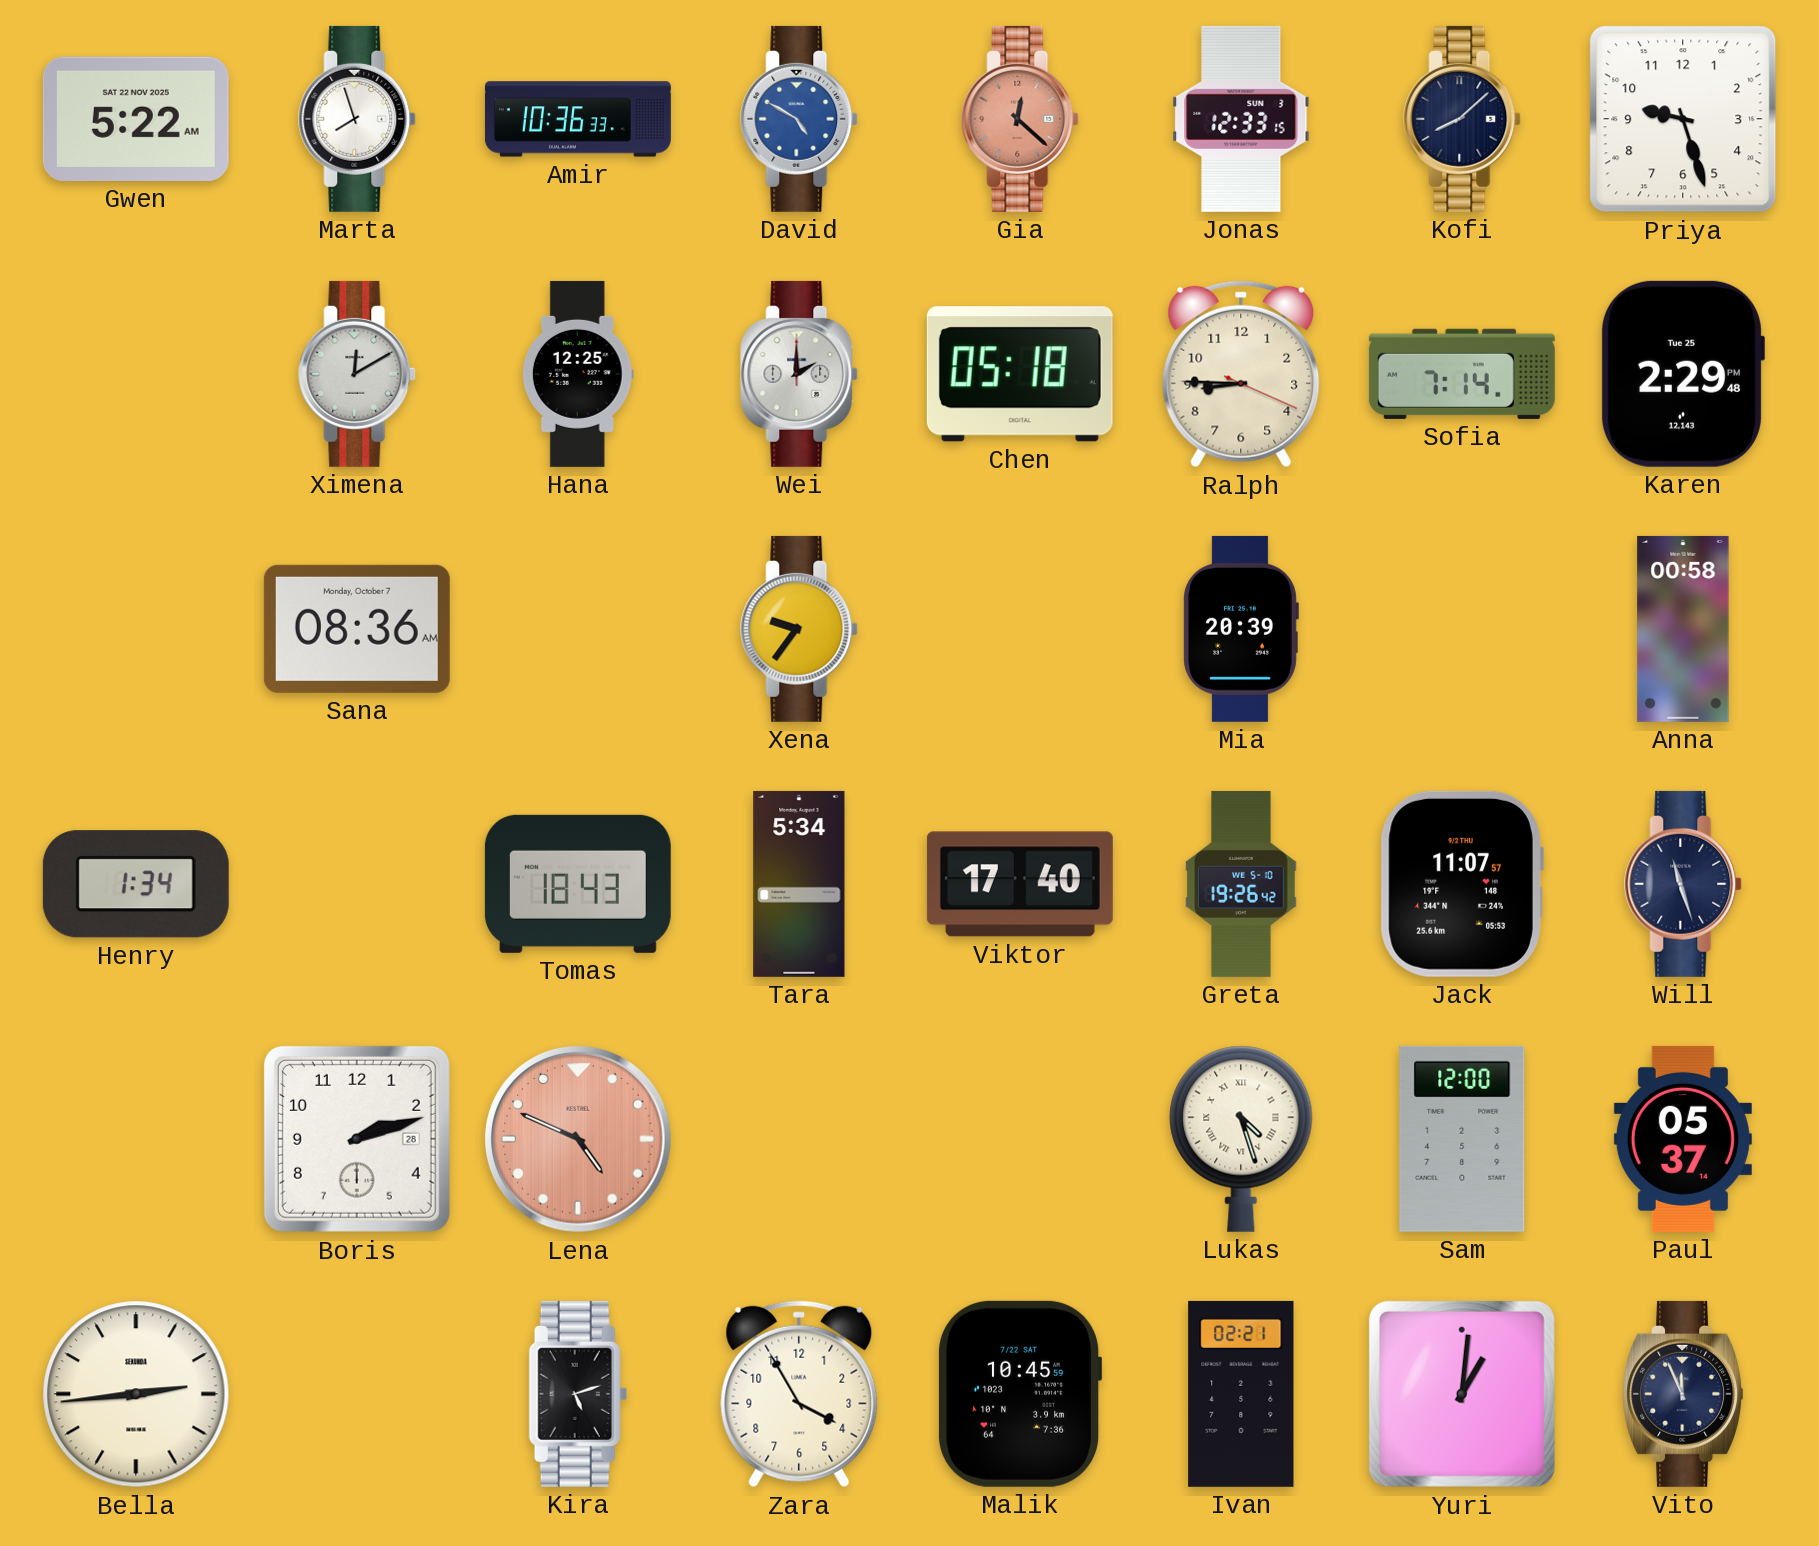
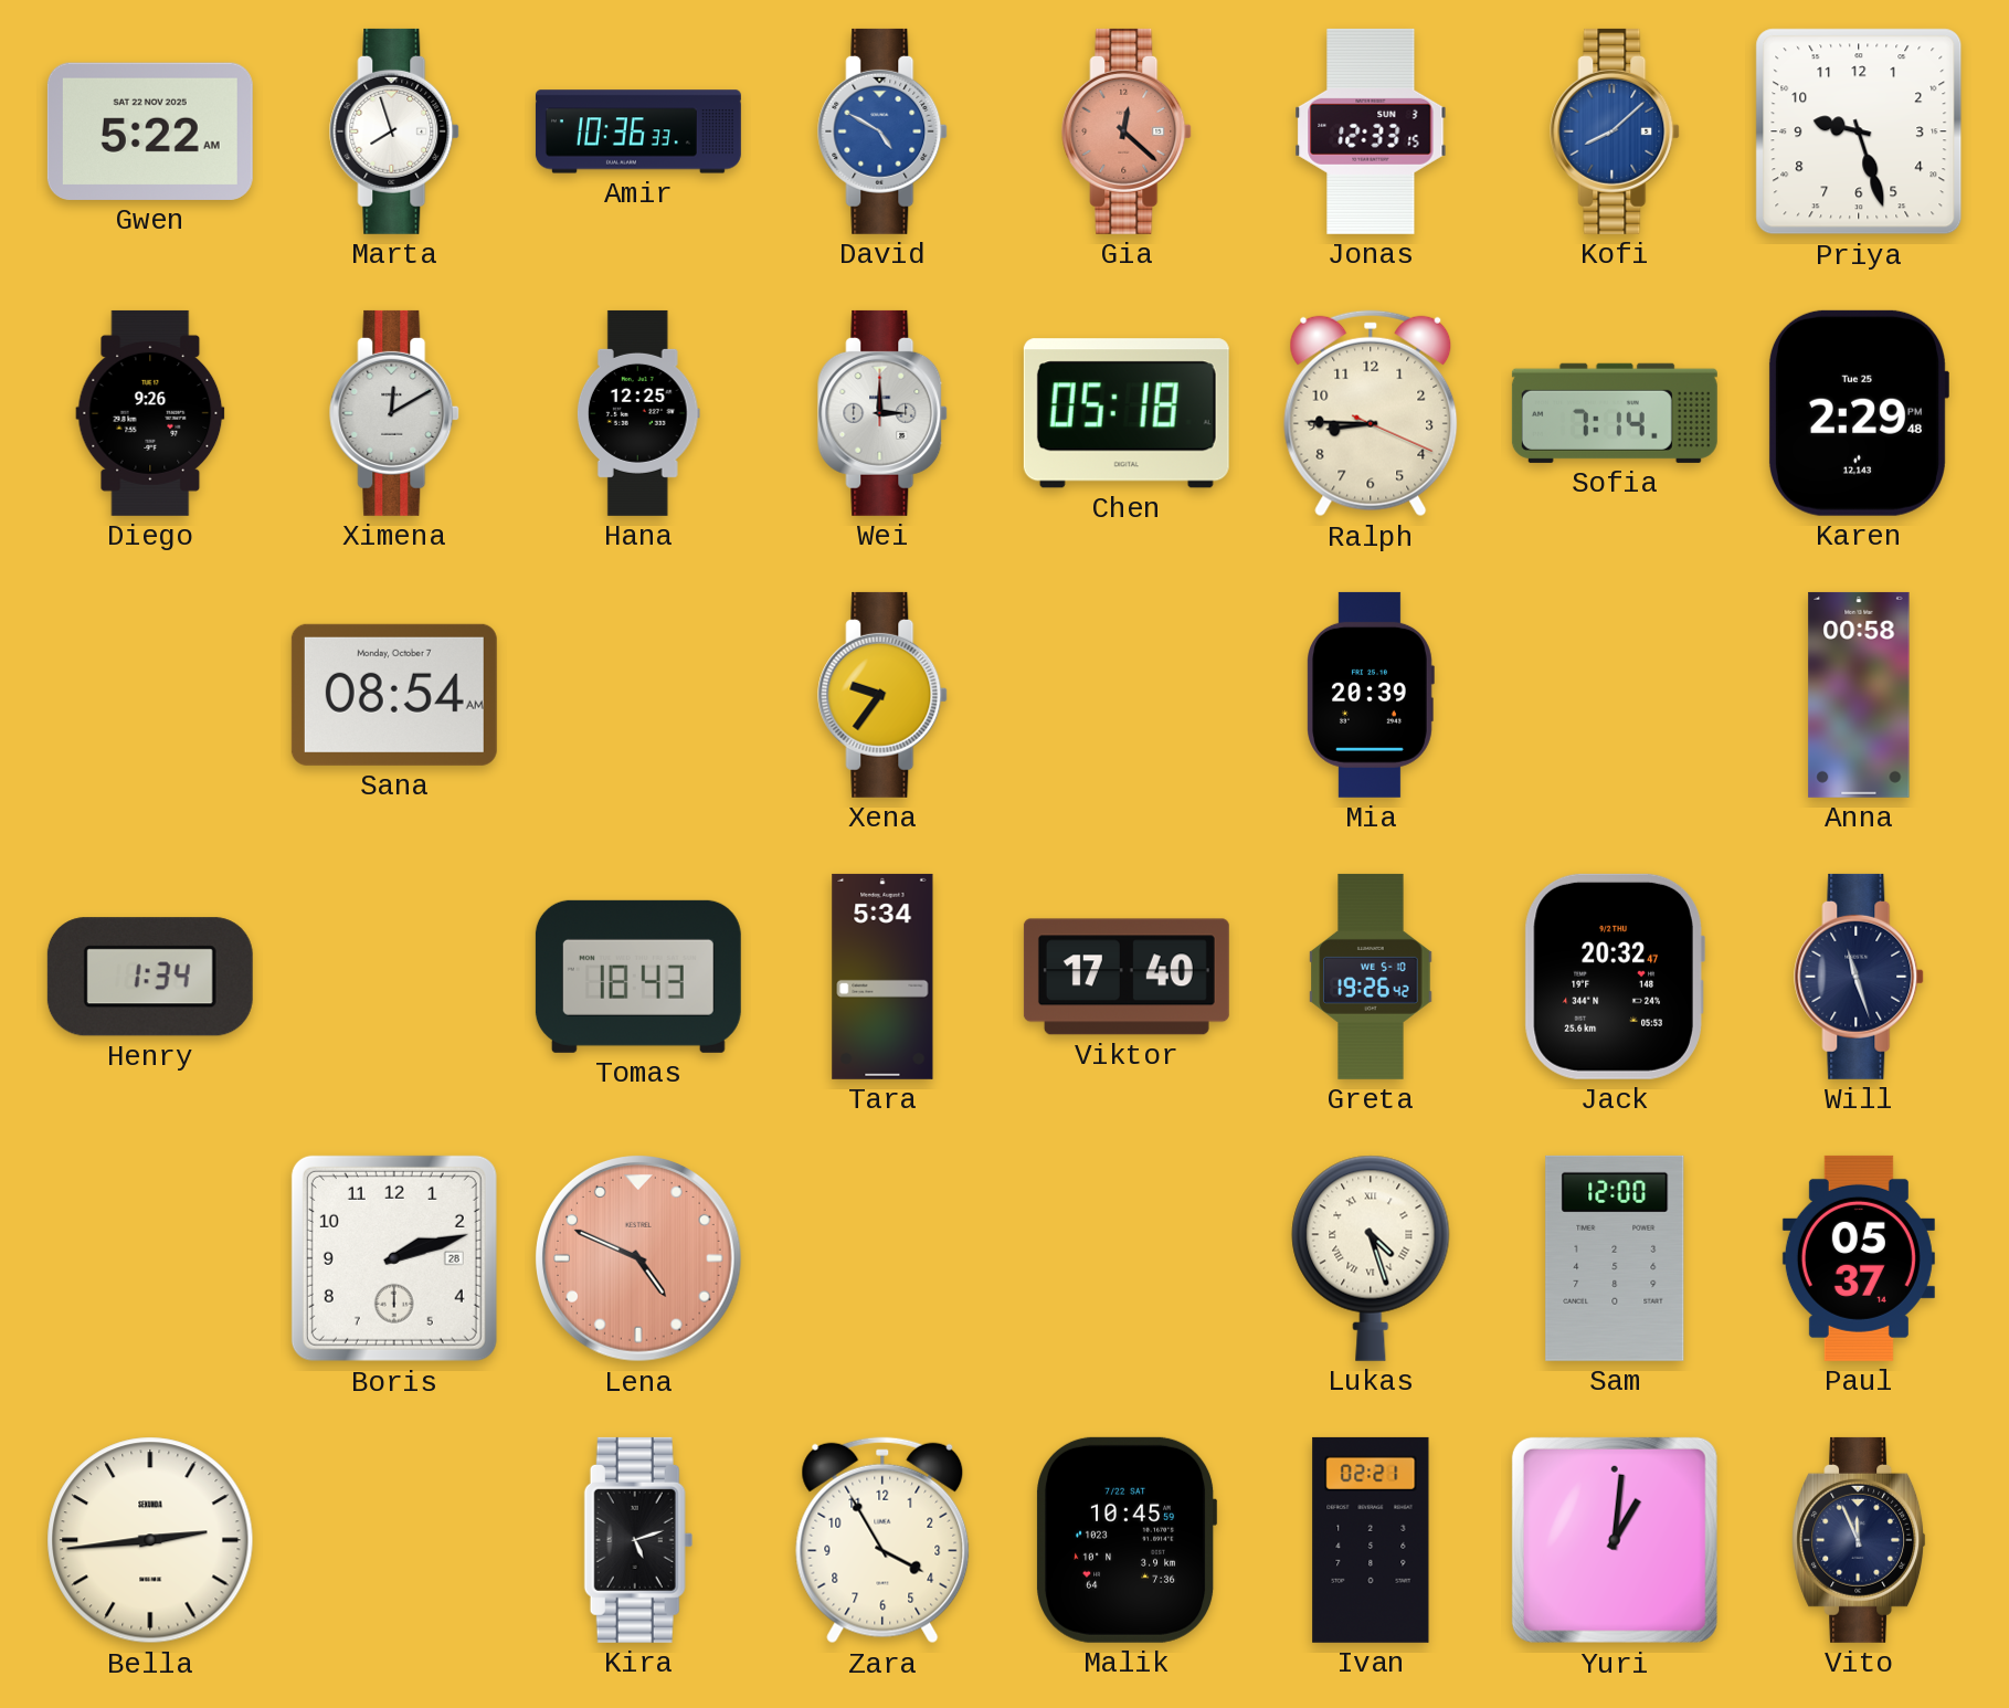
Kofi dial: navy -> blue (1616, 131)
Diego: none -> 9:26 (150, 413)
Wei: 2:00 -> 3:00 (884, 413)
Sana: 08:36 -> 08:54 (394, 695)
Jack: 11:07 -> 20:32 (1615, 977)
